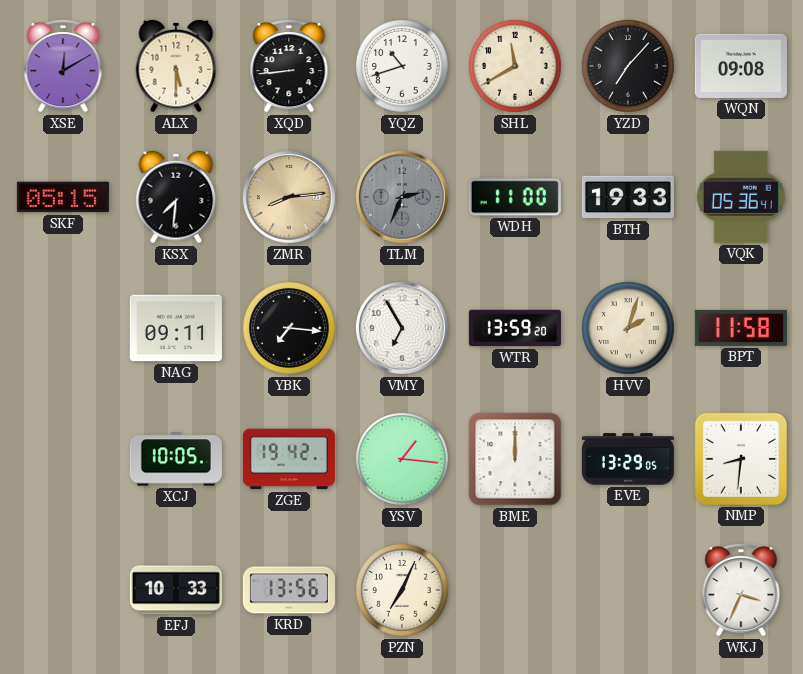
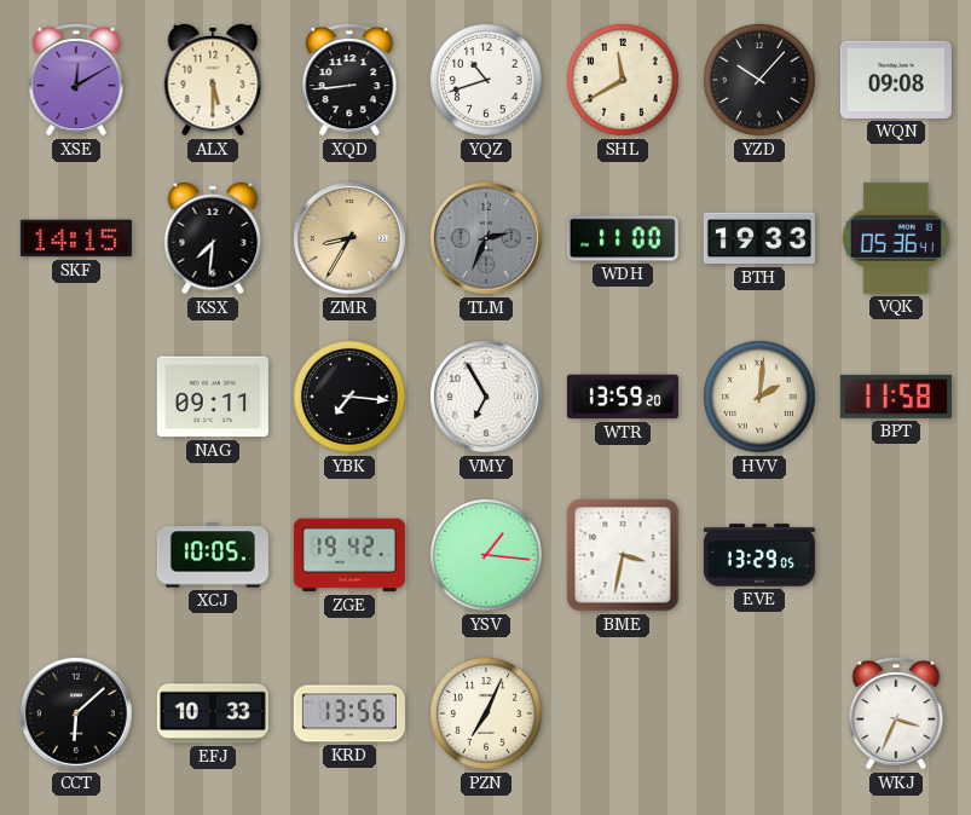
YZD: 7:07 -> 10:07 (761, 81)
SKF: 05:15 -> 14:15 (76, 238)
ZMR: 8:14 -> 8:35 (349, 238)
HVV: 2:03 -> 2:01 (761, 398)
BME: 12:00 -> 3:32 (623, 555)
NMP: 8:31 -> none (741, 459)
CCT: none -> 6:08 (76, 713)
